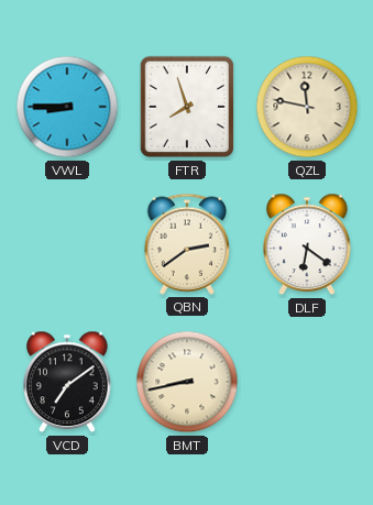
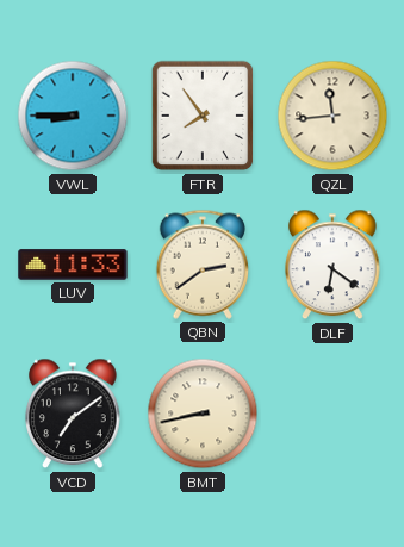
FTR: 7:57 -> 7:54 (203, 116)
QZL: 11:47 -> 11:44 (332, 116)
LUV: none -> 11:33 (73, 265)
